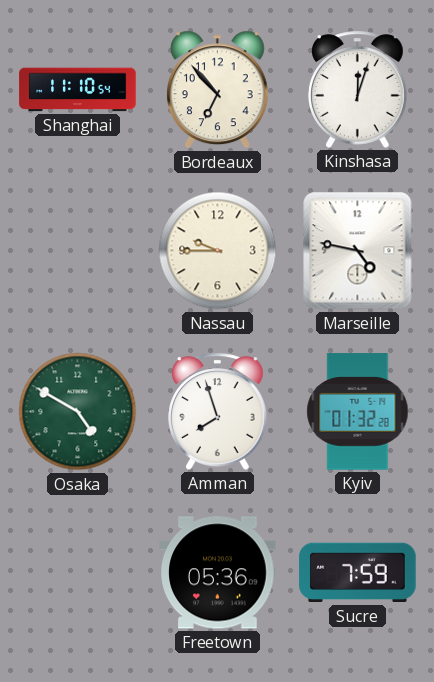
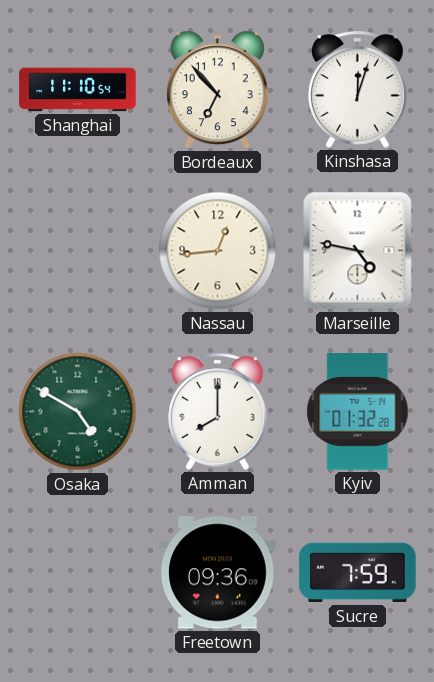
Nassau: 9:45 -> 12:44 (218, 251)
Amman: 7:57 -> 8:00 (218, 411)
Freetown: 05:36 -> 09:36 (218, 573)
